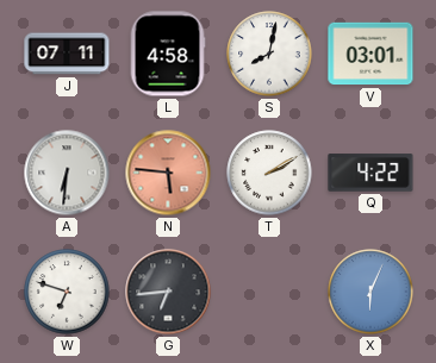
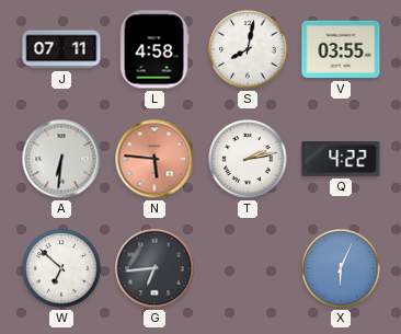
V: 03:01 -> 03:55 (341, 49)
T: 2:10 -> 2:13 (248, 159)
W: 6:48 -> 6:52 (61, 268)
